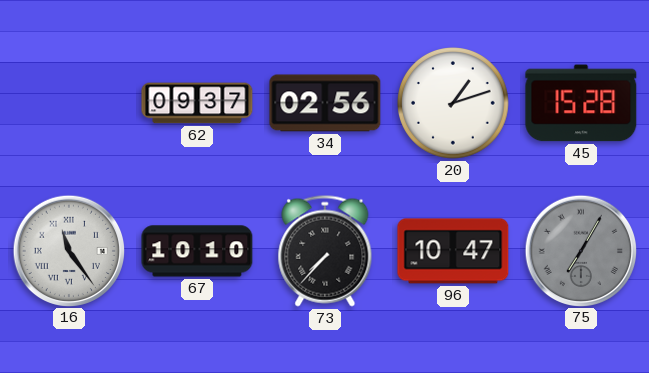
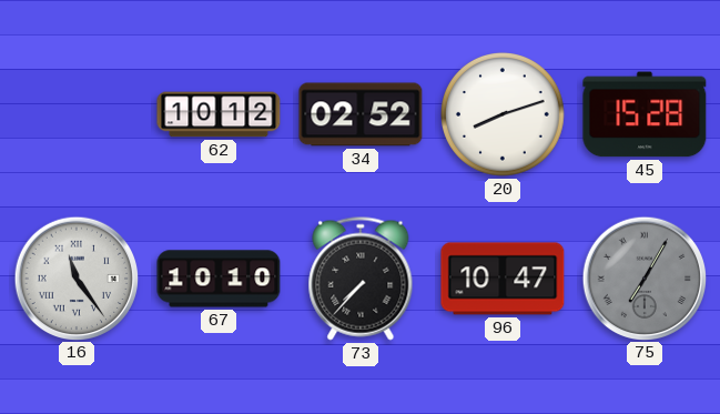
62: 09:37 -> 10:12 (219, 114)
34: 02:56 -> 02:52 (361, 114)
20: 1:12 -> 8:12 (504, 115)
